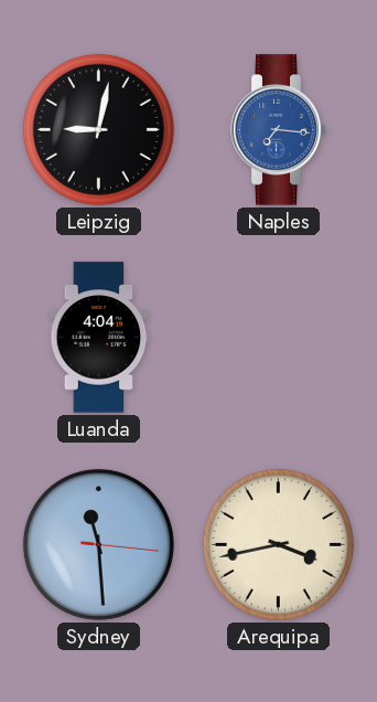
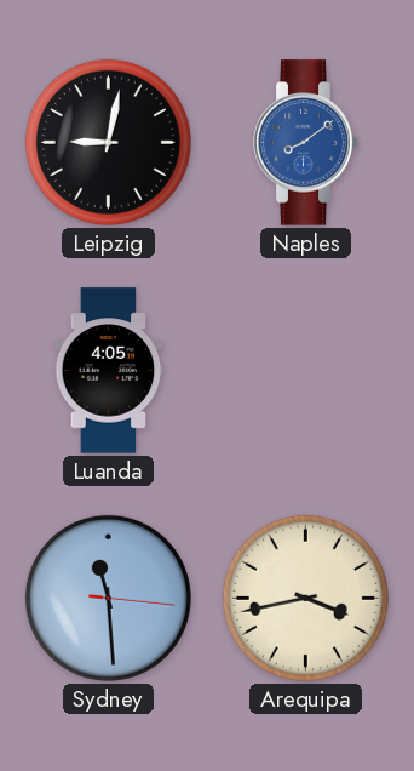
Naples: 7:16 -> 8:09 (306, 143)
Luanda: 4:04 -> 4:05 (109, 371)
